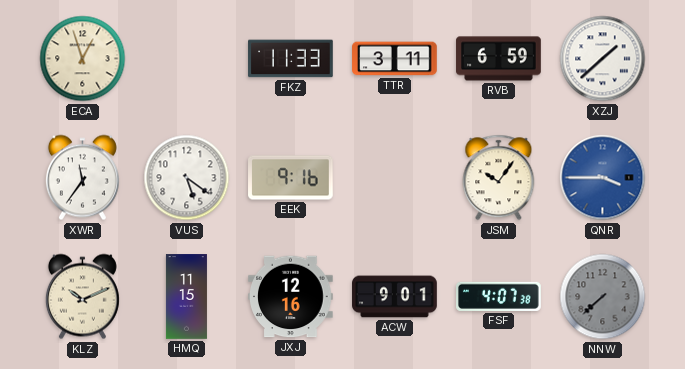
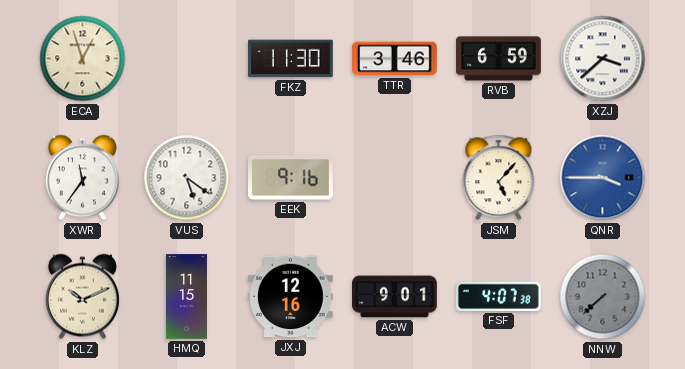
FKZ: 11:33 -> 11:30 (291, 59)
TTR: 3:11 -> 3:46 (395, 59)
XZJ: 1:38 -> 3:38 (603, 59)
JSM: 10:06 -> 5:07 (499, 178)
